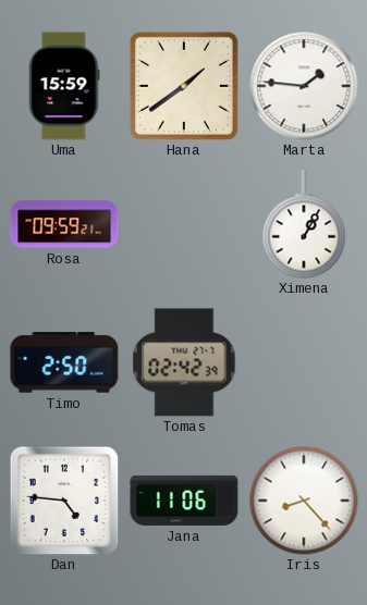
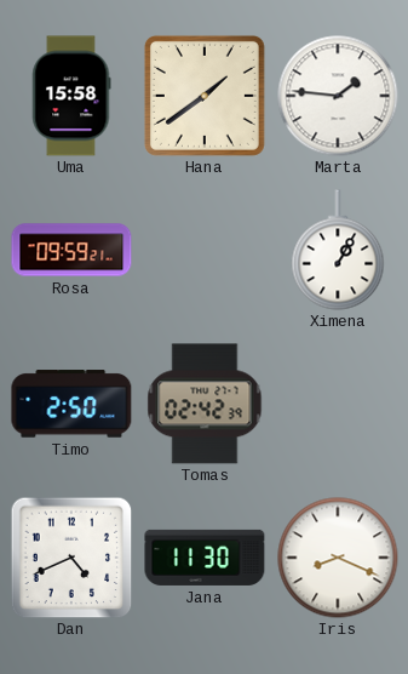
Uma: 15:59 -> 15:58 (71, 96)
Dan: 4:46 -> 4:41 (71, 558)
Jana: 11:06 -> 11:30 (205, 558)
Iris: 8:23 -> 8:19 (338, 558)
